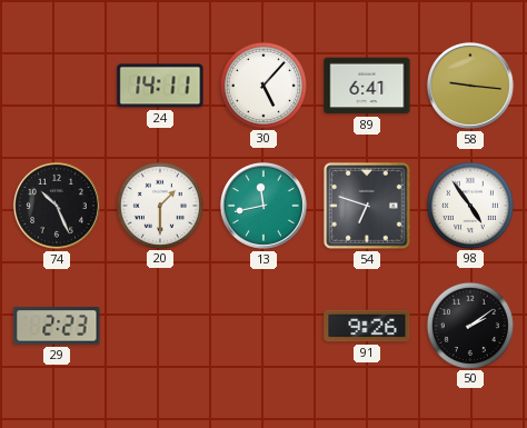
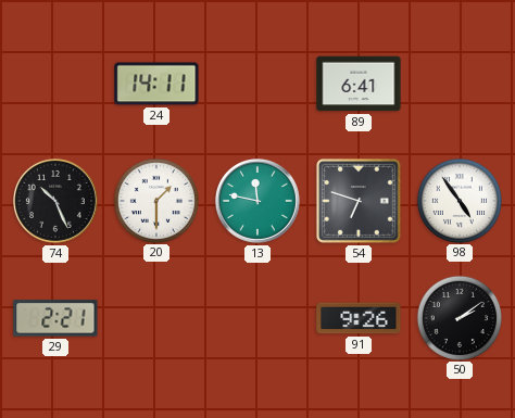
30: 5:07 -> none (262, 84)
58: 9:16 -> none (470, 86)
13: 11:43 -> 11:47 (257, 201)
29: 2:23 -> 2:21 (55, 318)
